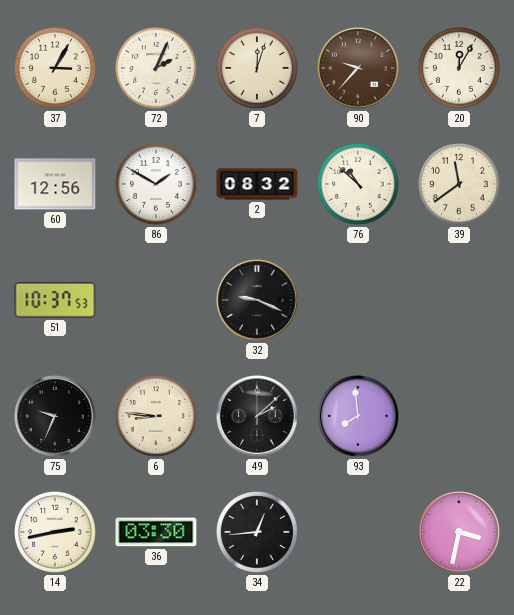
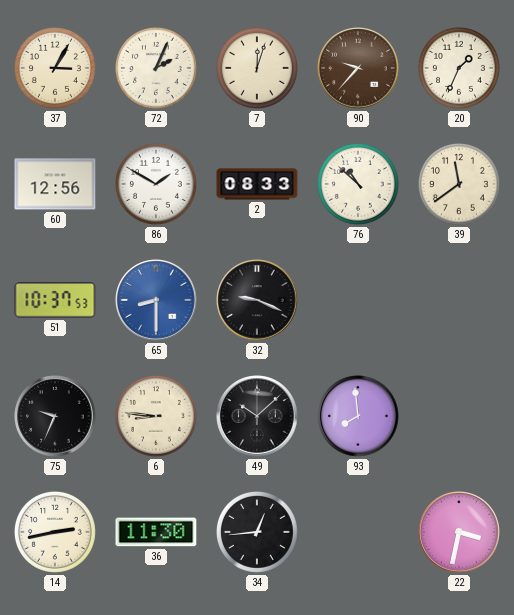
20: 12:05 -> 1:34 (459, 68)
2: 08:32 -> 08:33 (257, 184)
65: none -> 8:30 (156, 300)
49: 2:08 -> 10:08 (257, 416)
36: 03:30 -> 11:30 (156, 532)
